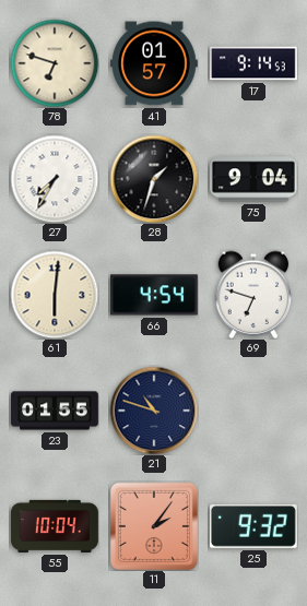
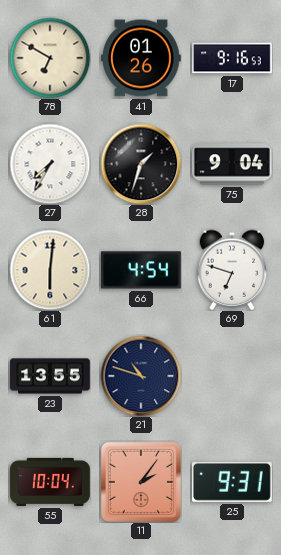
78: 6:48 -> 6:50 (50, 58)
41: 01:57 -> 01:26 (142, 58)
17: 9:14 -> 9:16 (233, 58)
23: 01:55 -> 13:55 (50, 376)
25: 9:32 -> 9:31 (232, 483)
